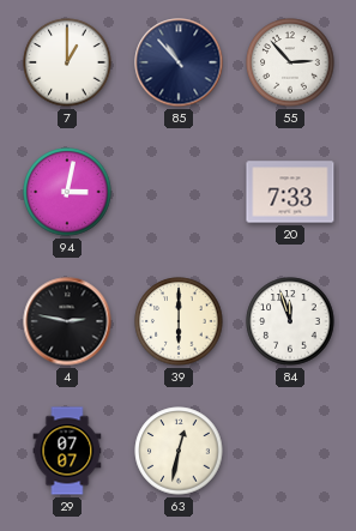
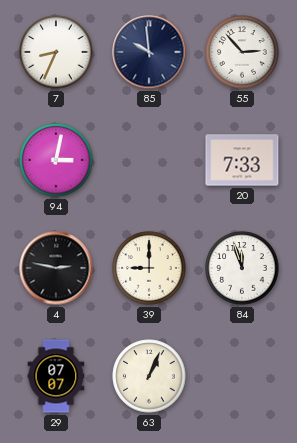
7: 1:00 -> 8:34 (56, 52)
85: 10:53 -> 9:59 (149, 52)
39: 6:00 -> 9:00 (149, 268)
63: 12:32 -> 1:04 (149, 376)
